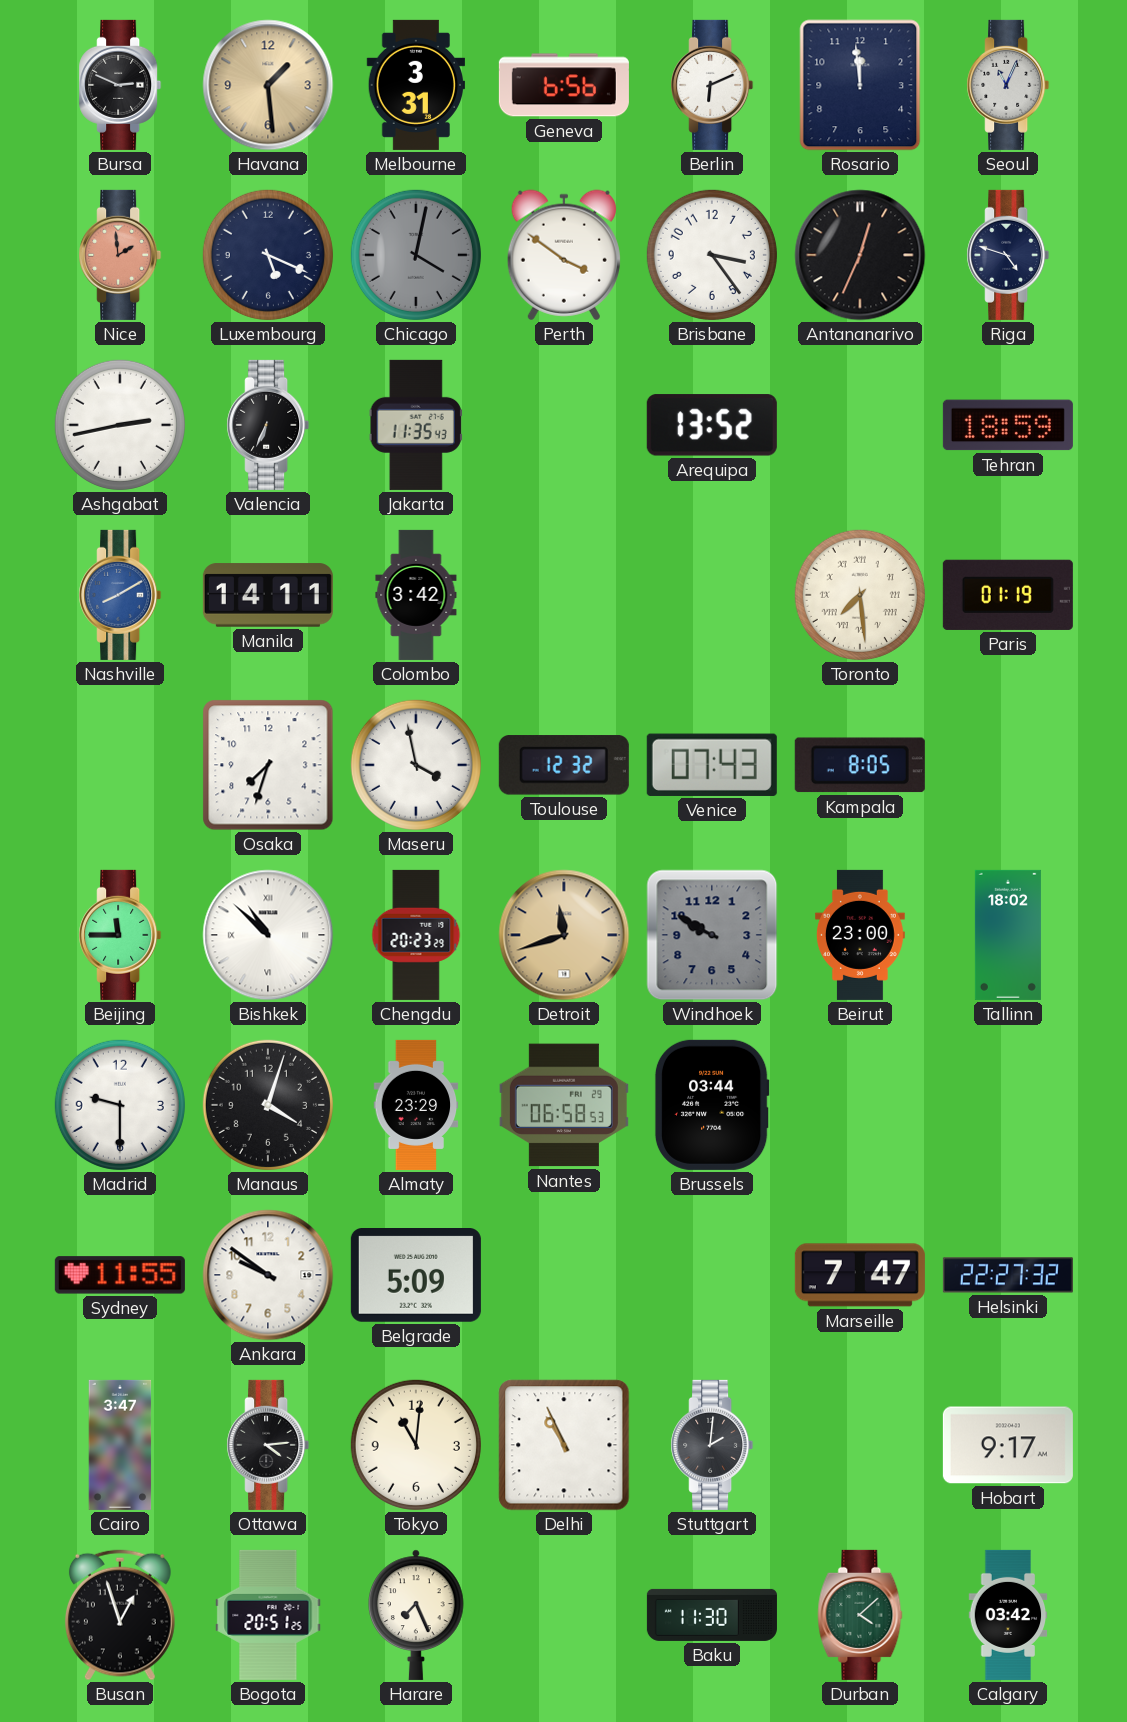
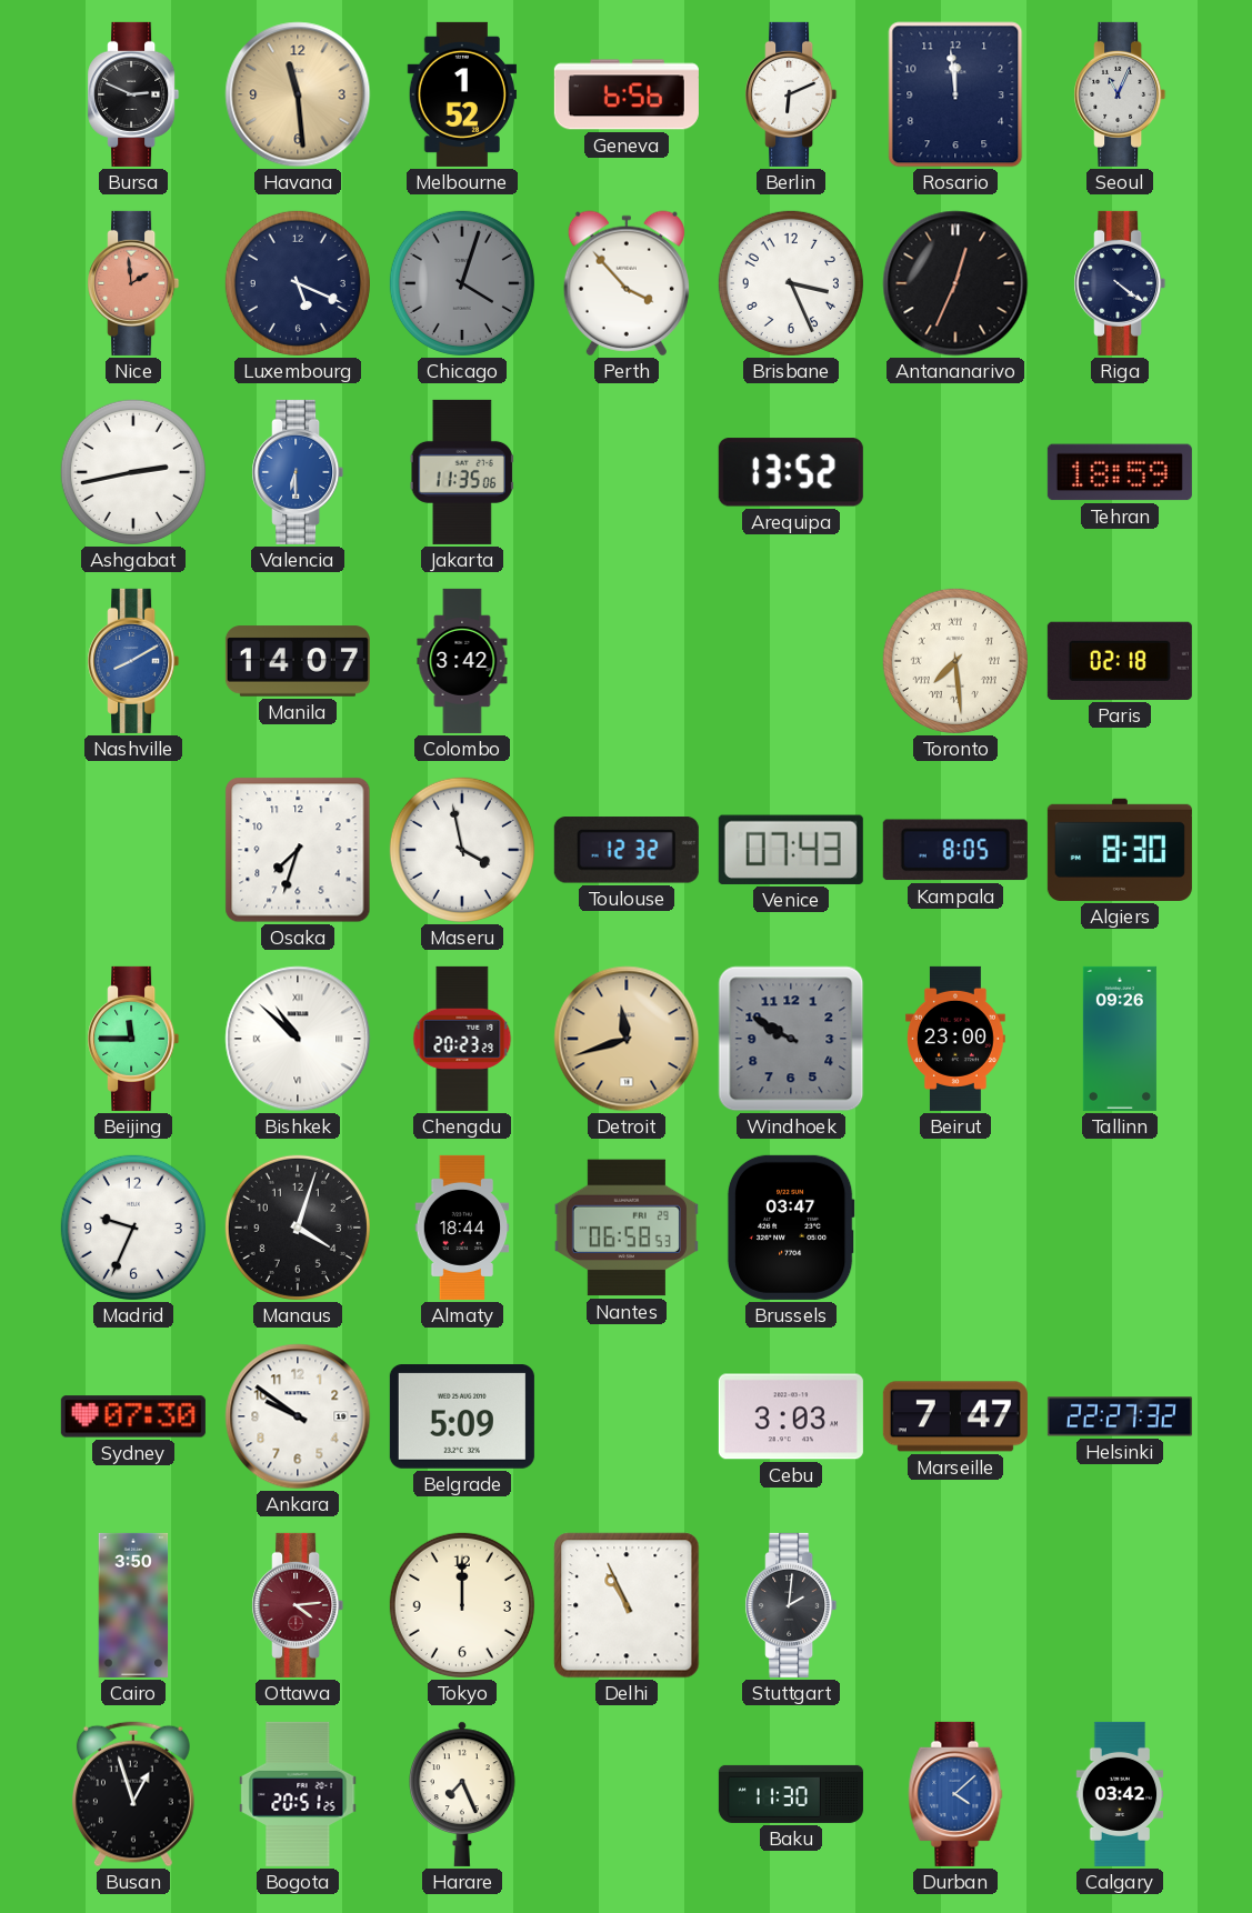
Havana: 1:29 -> 11:29 (298, 94)
Melbourne: 3:31 -> 1:52 (461, 94)
Chicago: 4:02 -> 4:03 (462, 283)
Perth: 3:51 -> 3:53 (627, 283)
Brisbane: 3:24 -> 3:26 (791, 283)
Riga: 4:48 -> 4:21 (1120, 283)
Valencia: 6:34 -> 6:30 (298, 472)
Valencia dial: black -> blue (298, 472)
Jakarta: 11:35:43 -> 11:35:06 (462, 472)
Manila: 14:11 -> 14:07 (298, 661)
Paris: 01:19 -> 02:18 (1120, 661)
Algiers: none -> 8:30 (1120, 850)
Tallinn: 18:02 -> 09:26 (1120, 1039)
Madrid: 9:30 -> 9:34 (133, 1228)
Almaty: 23:29 -> 18:44 (462, 1228)
Brussels: 03:44 -> 03:47 (791, 1228)
Sydney: 11:55 -> 07:30 (133, 1416)
Cebu: none -> 3:03 (791, 1416)
Cairo: 3:47 -> 3:50 (133, 1605)
Ottawa dial: black -> burgundy (298, 1605)
Tokyo: 11:01 -> 12:00 (462, 1605)
Hobart: 9:17 -> none (1008, 1445)
Durban dial: green -> blue (955, 1794)
